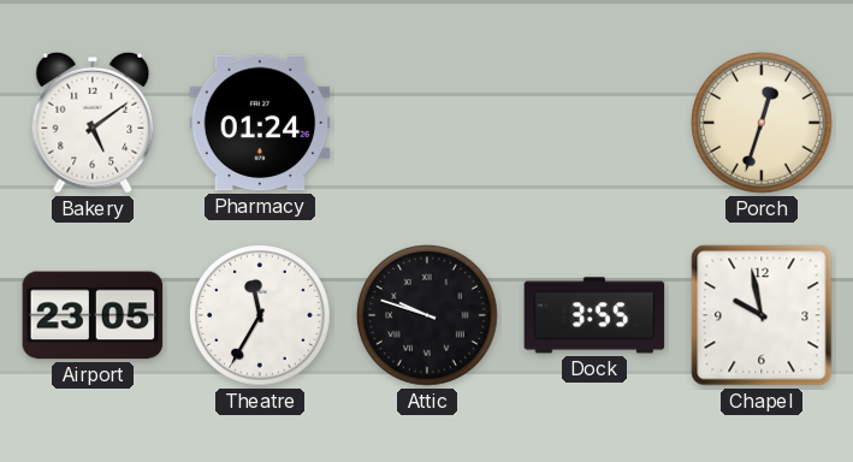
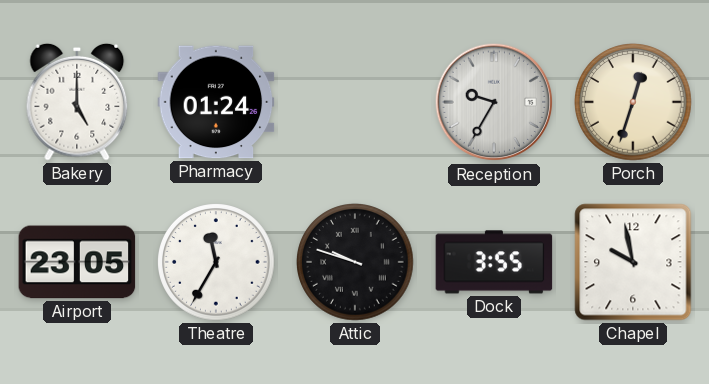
Bakery: 5:09 -> 5:00 (77, 102)
Reception: none -> 9:35 (494, 102)
